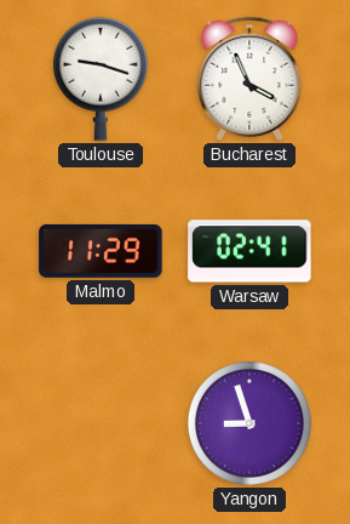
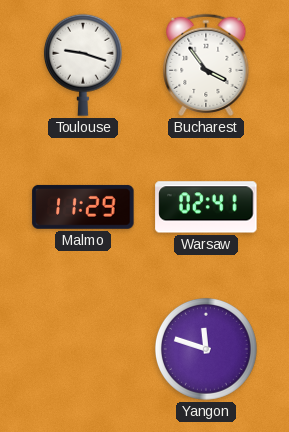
Bucharest: 3:56 -> 3:54 (206, 65)
Yangon: 8:57 -> 11:48 (206, 349)
